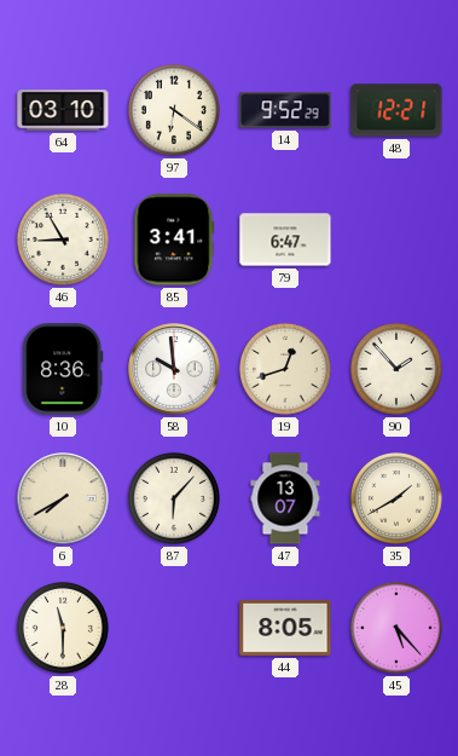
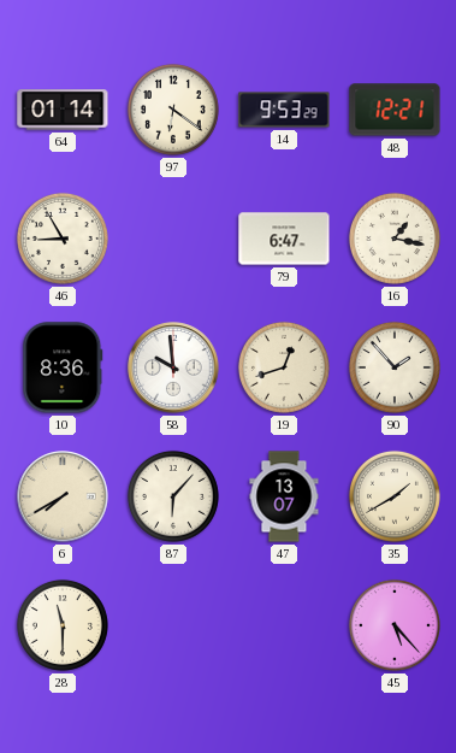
64: 03:10 -> 01:14 (63, 110)
14: 9:52 -> 9:53 (284, 110)
85: 3:41 -> none (174, 240)
16: none -> 1:17 (395, 239)
44: 8:05 -> none (285, 628)
